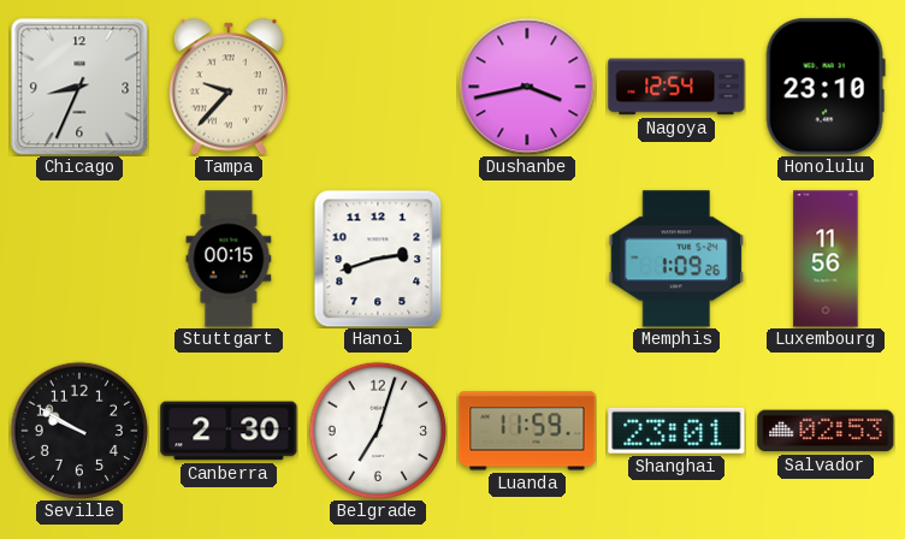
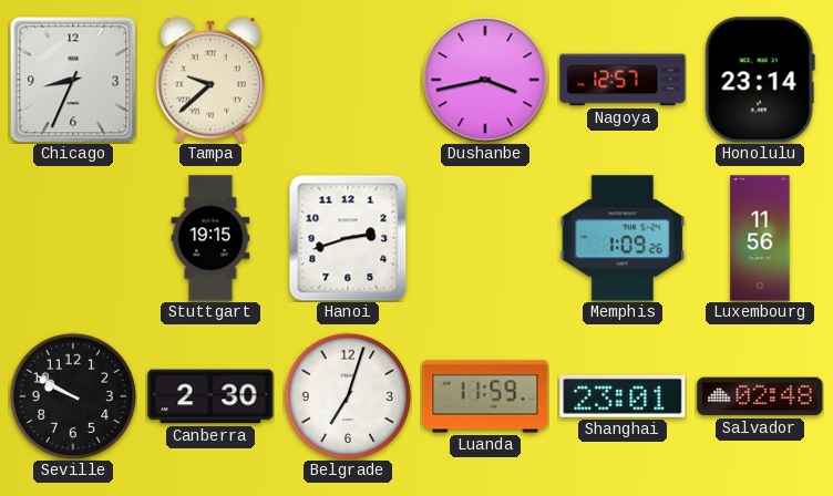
Tampa: 9:37 -> 9:38 (210, 80)
Nagoya: 12:54 -> 12:57 (623, 80)
Honolulu: 23:10 -> 23:14 (760, 80)
Stuttgart: 00:15 -> 19:15 (210, 238)
Salvador: 02:53 -> 02:48 (760, 396)
